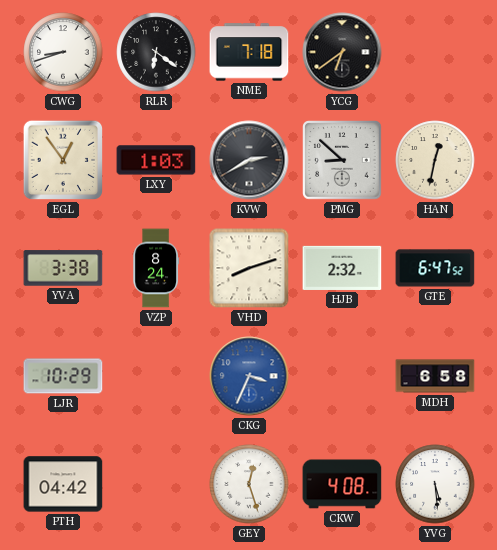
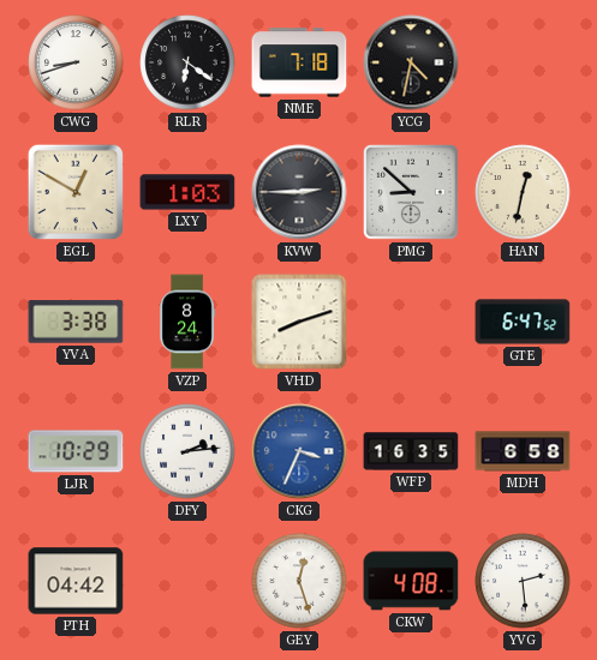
YCG: 6:39 -> 4:32 (411, 62)
EGL: 12:54 -> 12:50 (76, 192)
KVW: 2:40 -> 2:45 (299, 192)
HJB: 2:32 -> none (342, 268)
DFY: none -> 2:14 (187, 451)
WFP: none -> 16:35 (411, 451)
YVG: 5:29 -> 2:29 (523, 581)
